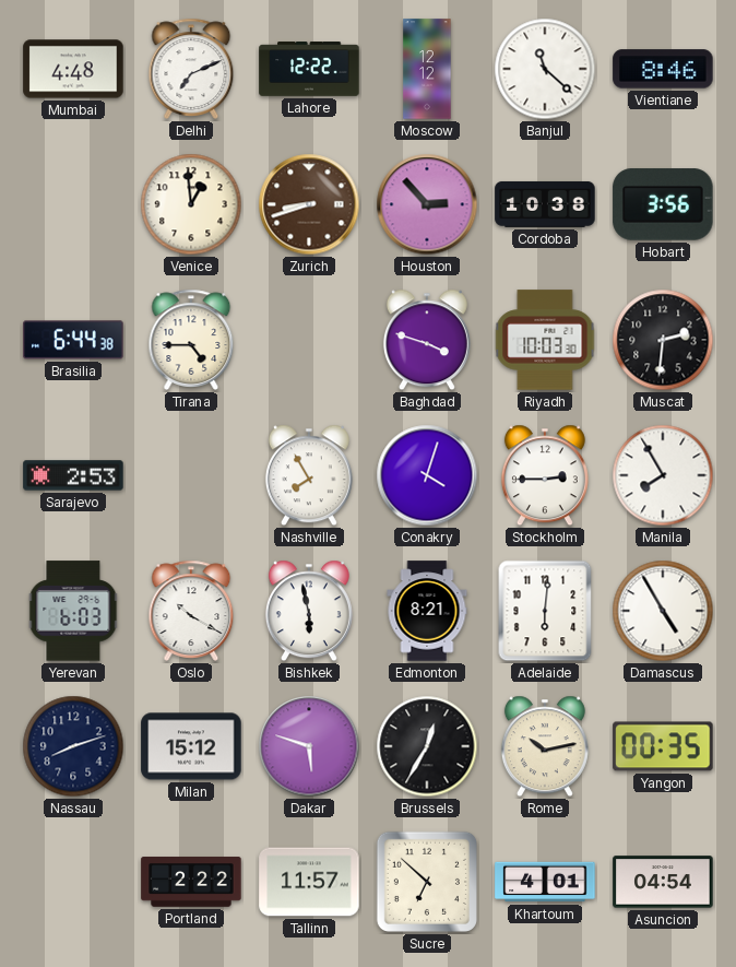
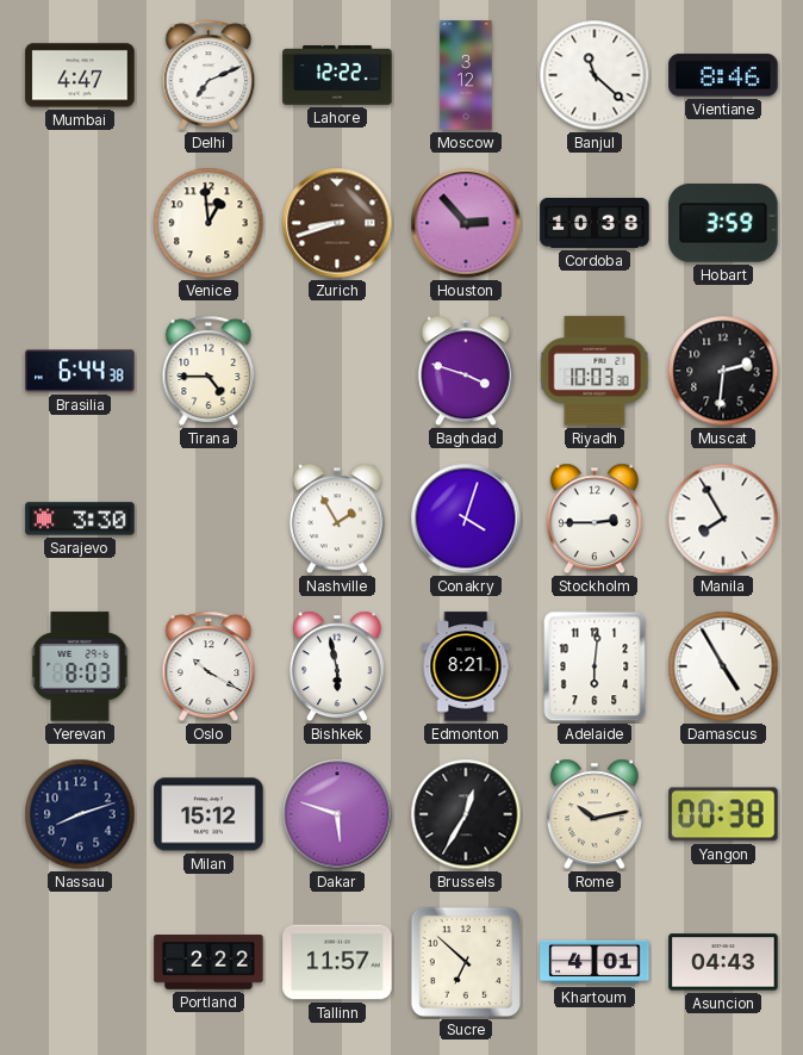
Mumbai: 4:48 -> 4:47 (80, 75)
Moscow: 12:12 -> 3:12 (466, 75)
Hobart: 3:56 -> 3:59 (723, 223)
Sarajevo: 2:53 -> 3:30 (80, 519)
Nashville: 7:55 -> 1:55 (337, 519)
Yerevan: 6:03 -> 8:03 (80, 666)
Yangon: 00:35 -> 00:38 (723, 814)
Asuncion: 04:54 -> 04:43 (723, 962)
